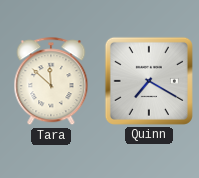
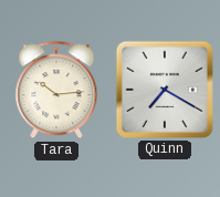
Tara: 11:52 -> 10:14 (56, 91)
